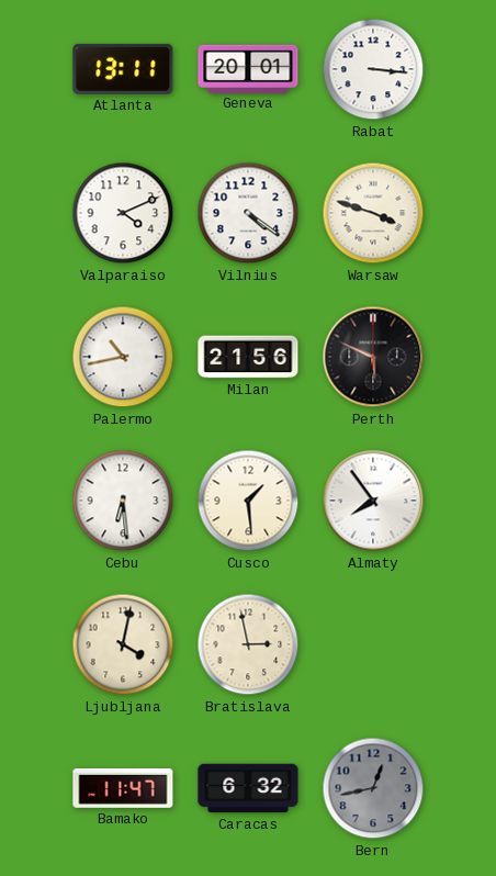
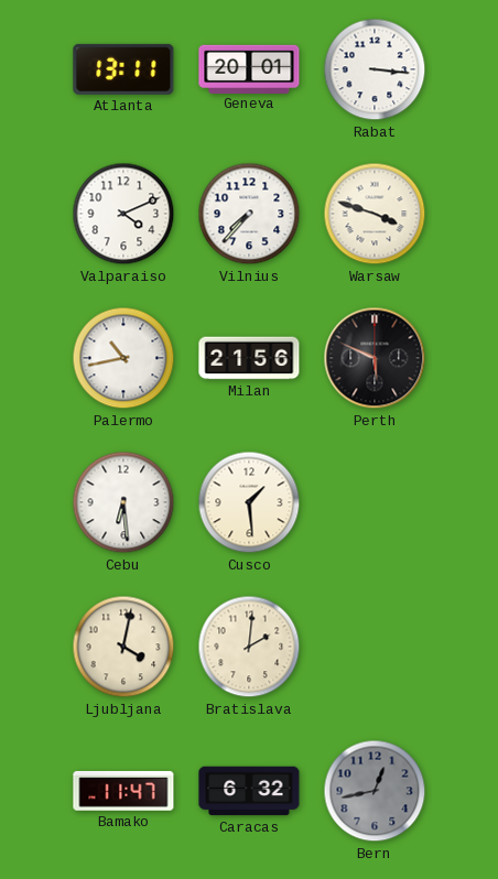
Vilnius: 4:21 -> 7:37 (249, 214)
Almaty: 7:54 -> none (373, 501)
Bratislava: 2:58 -> 2:01 (249, 647)
